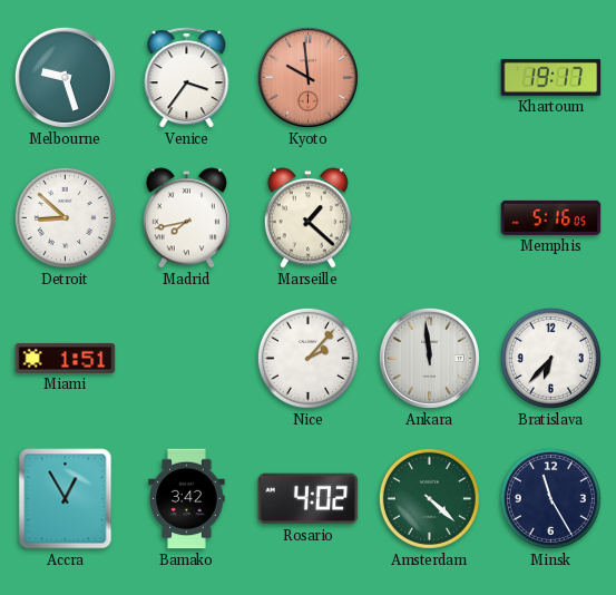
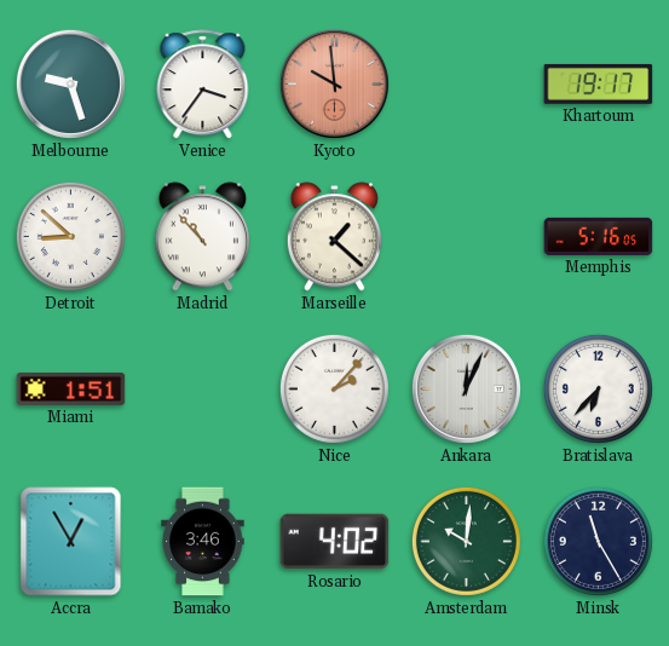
Madrid: 7:43 -> 10:53 (202, 237)
Ankara: 11:59 -> 12:04 (466, 388)
Bamako: 3:42 -> 3:46 (203, 542)
Amsterdam: 4:22 -> 10:01 (466, 541)
